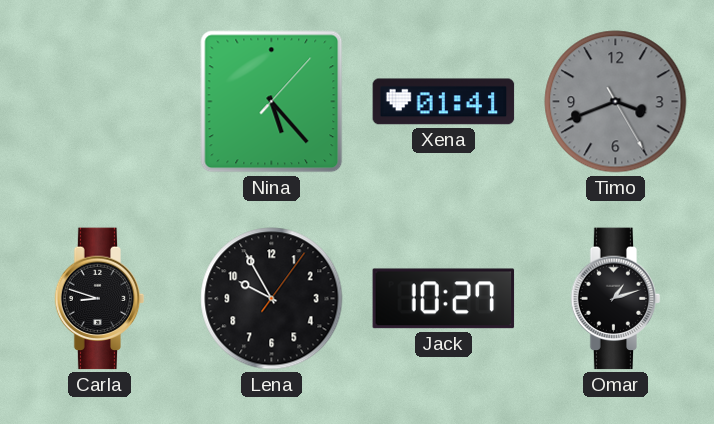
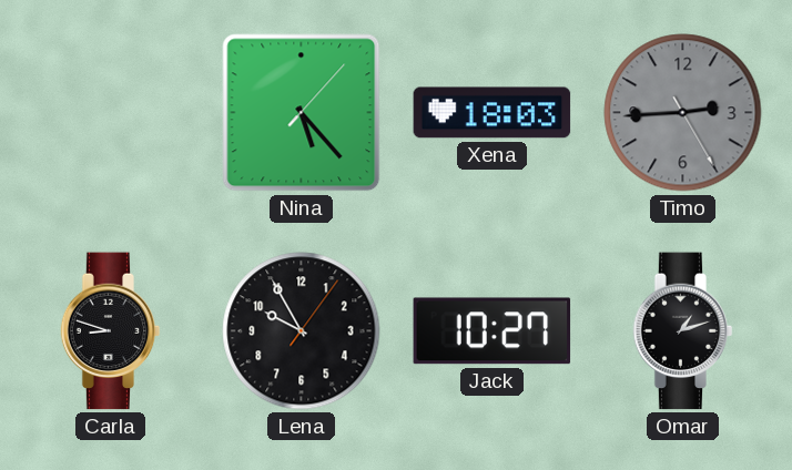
Xena: 01:41 -> 18:03 (493, 113)
Timo: 3:41 -> 2:44 (683, 113)
